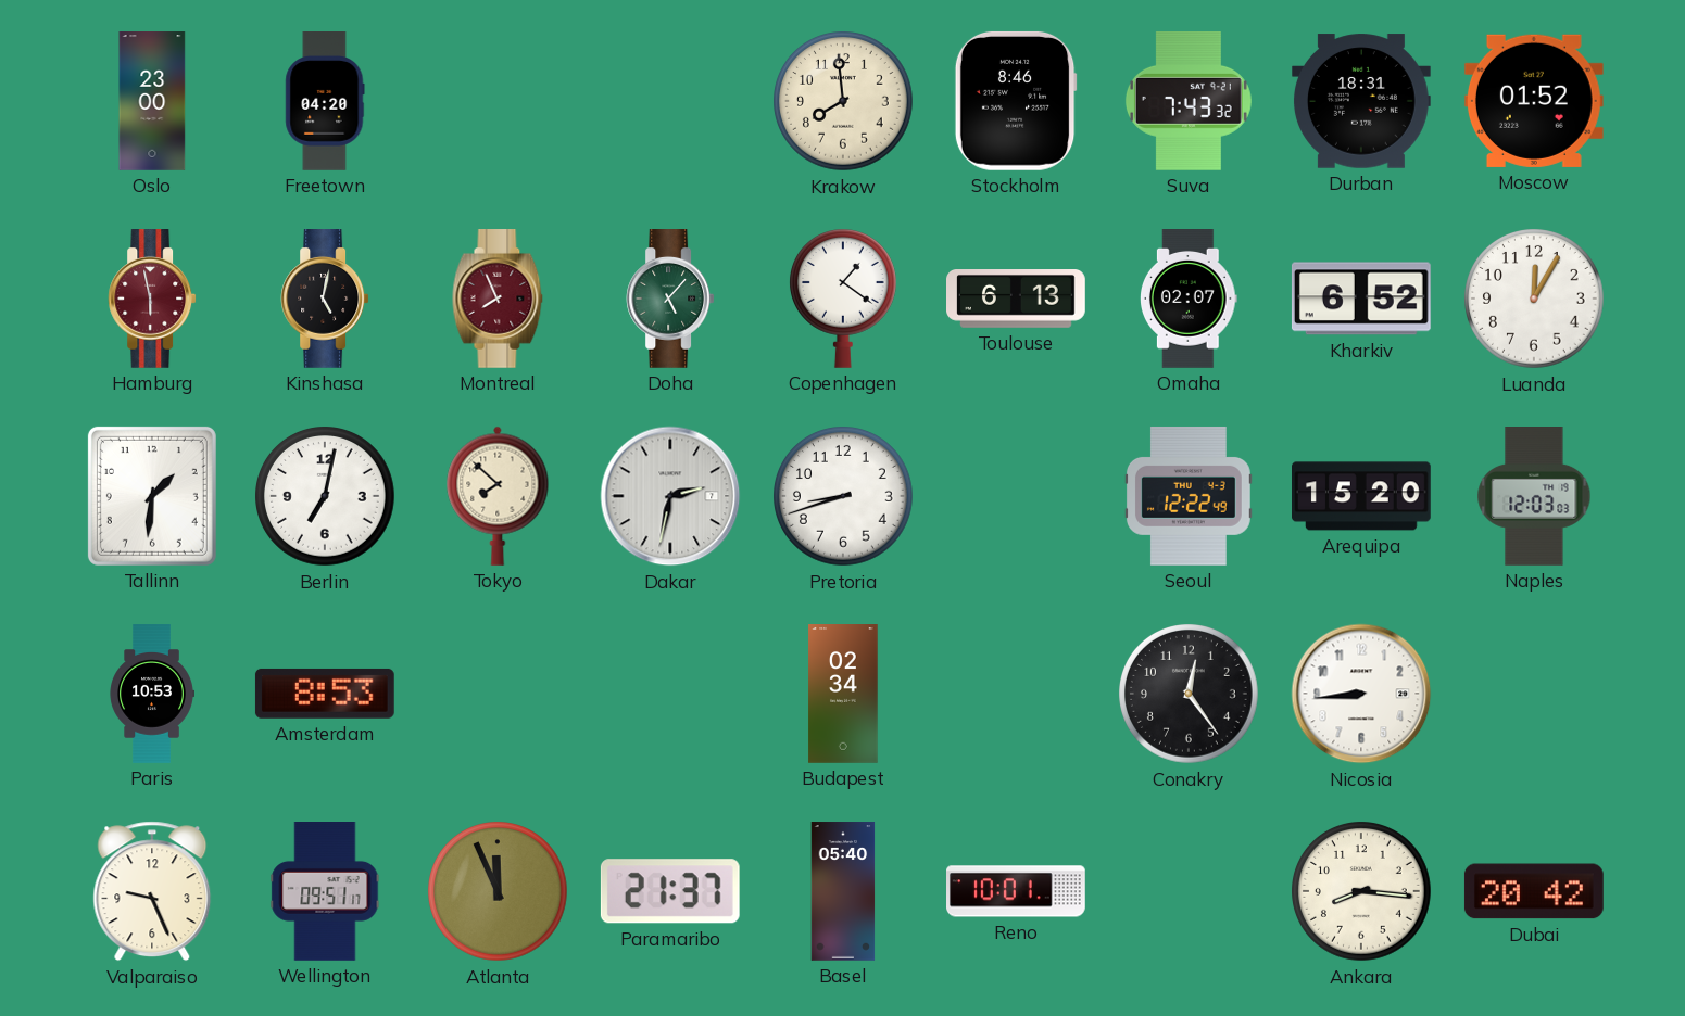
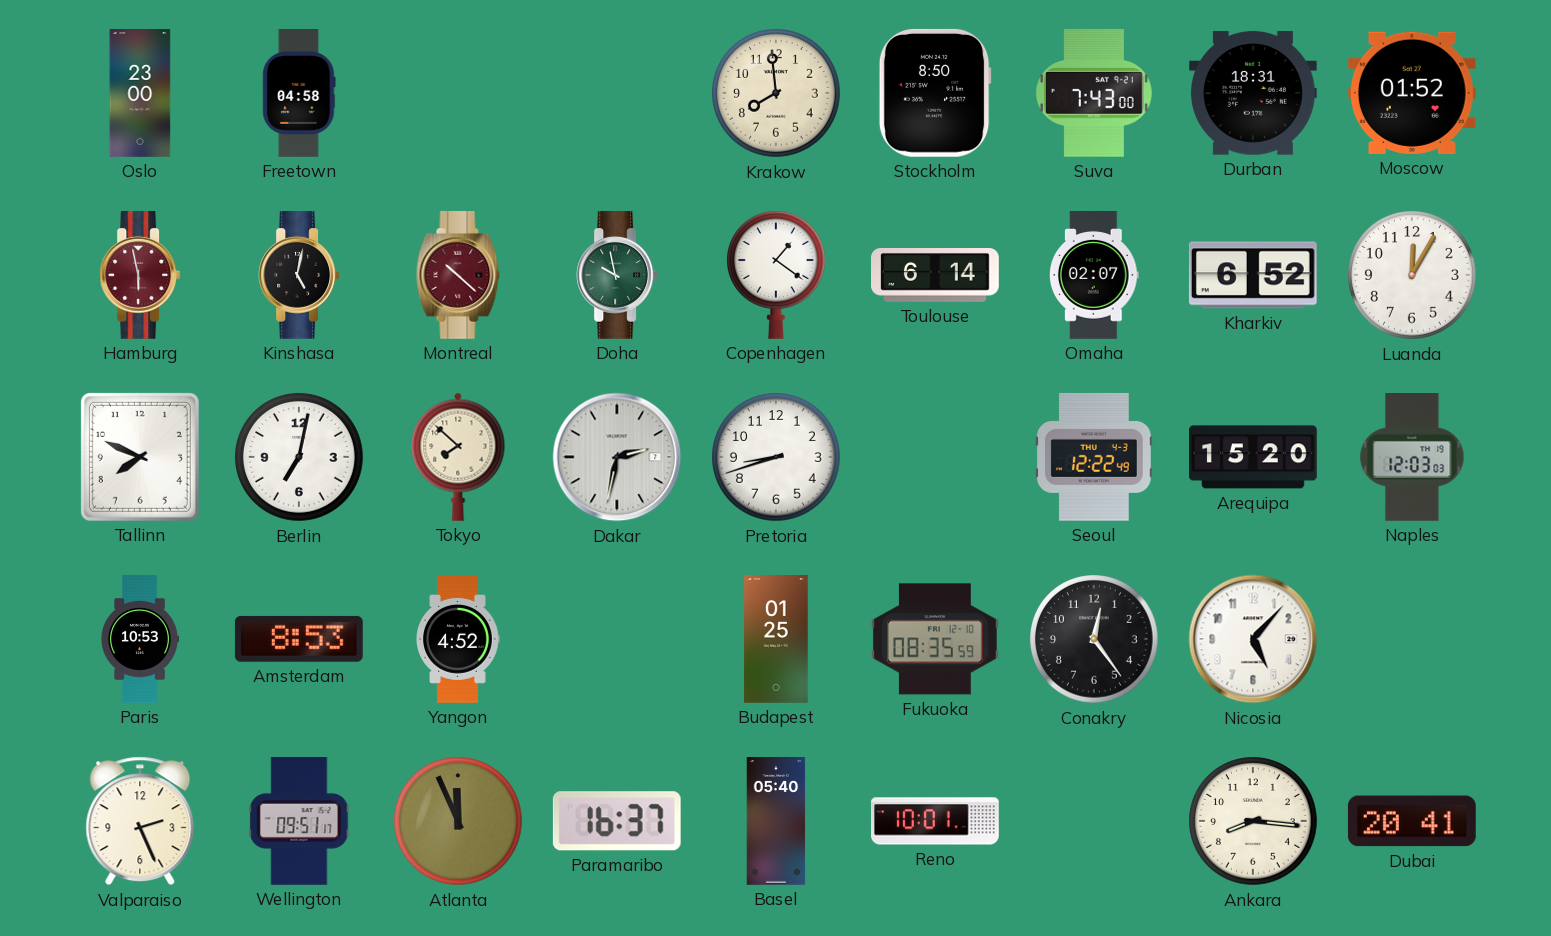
Freetown: 04:20 -> 04:58 (299, 94)
Stockholm: 8:46 -> 8:50 (935, 93)
Suva: 7:43:32 -> 7:43:00 (1094, 93)
Montreal: 7:56 -> 10:22 (458, 276)
Doha: 5:07 -> 9:58 (617, 276)
Toulouse: 6:13 -> 6:14 (936, 276)
Tallinn: 1:31 -> 7:49 (140, 457)
Yangon: none -> 4:52 (458, 639)
Budapest: 02:34 -> 01:25 (776, 640)
Fukuoka: none -> 08:35 (935, 639)
Nicosia: 8:44 -> 5:07 (1253, 639)
Valparaiso: 9:26 -> 2:26 (140, 821)
Paramaribo: 21:37 -> 16:37 (617, 821)
Dubai: 20:42 -> 20:41 (1412, 821)
